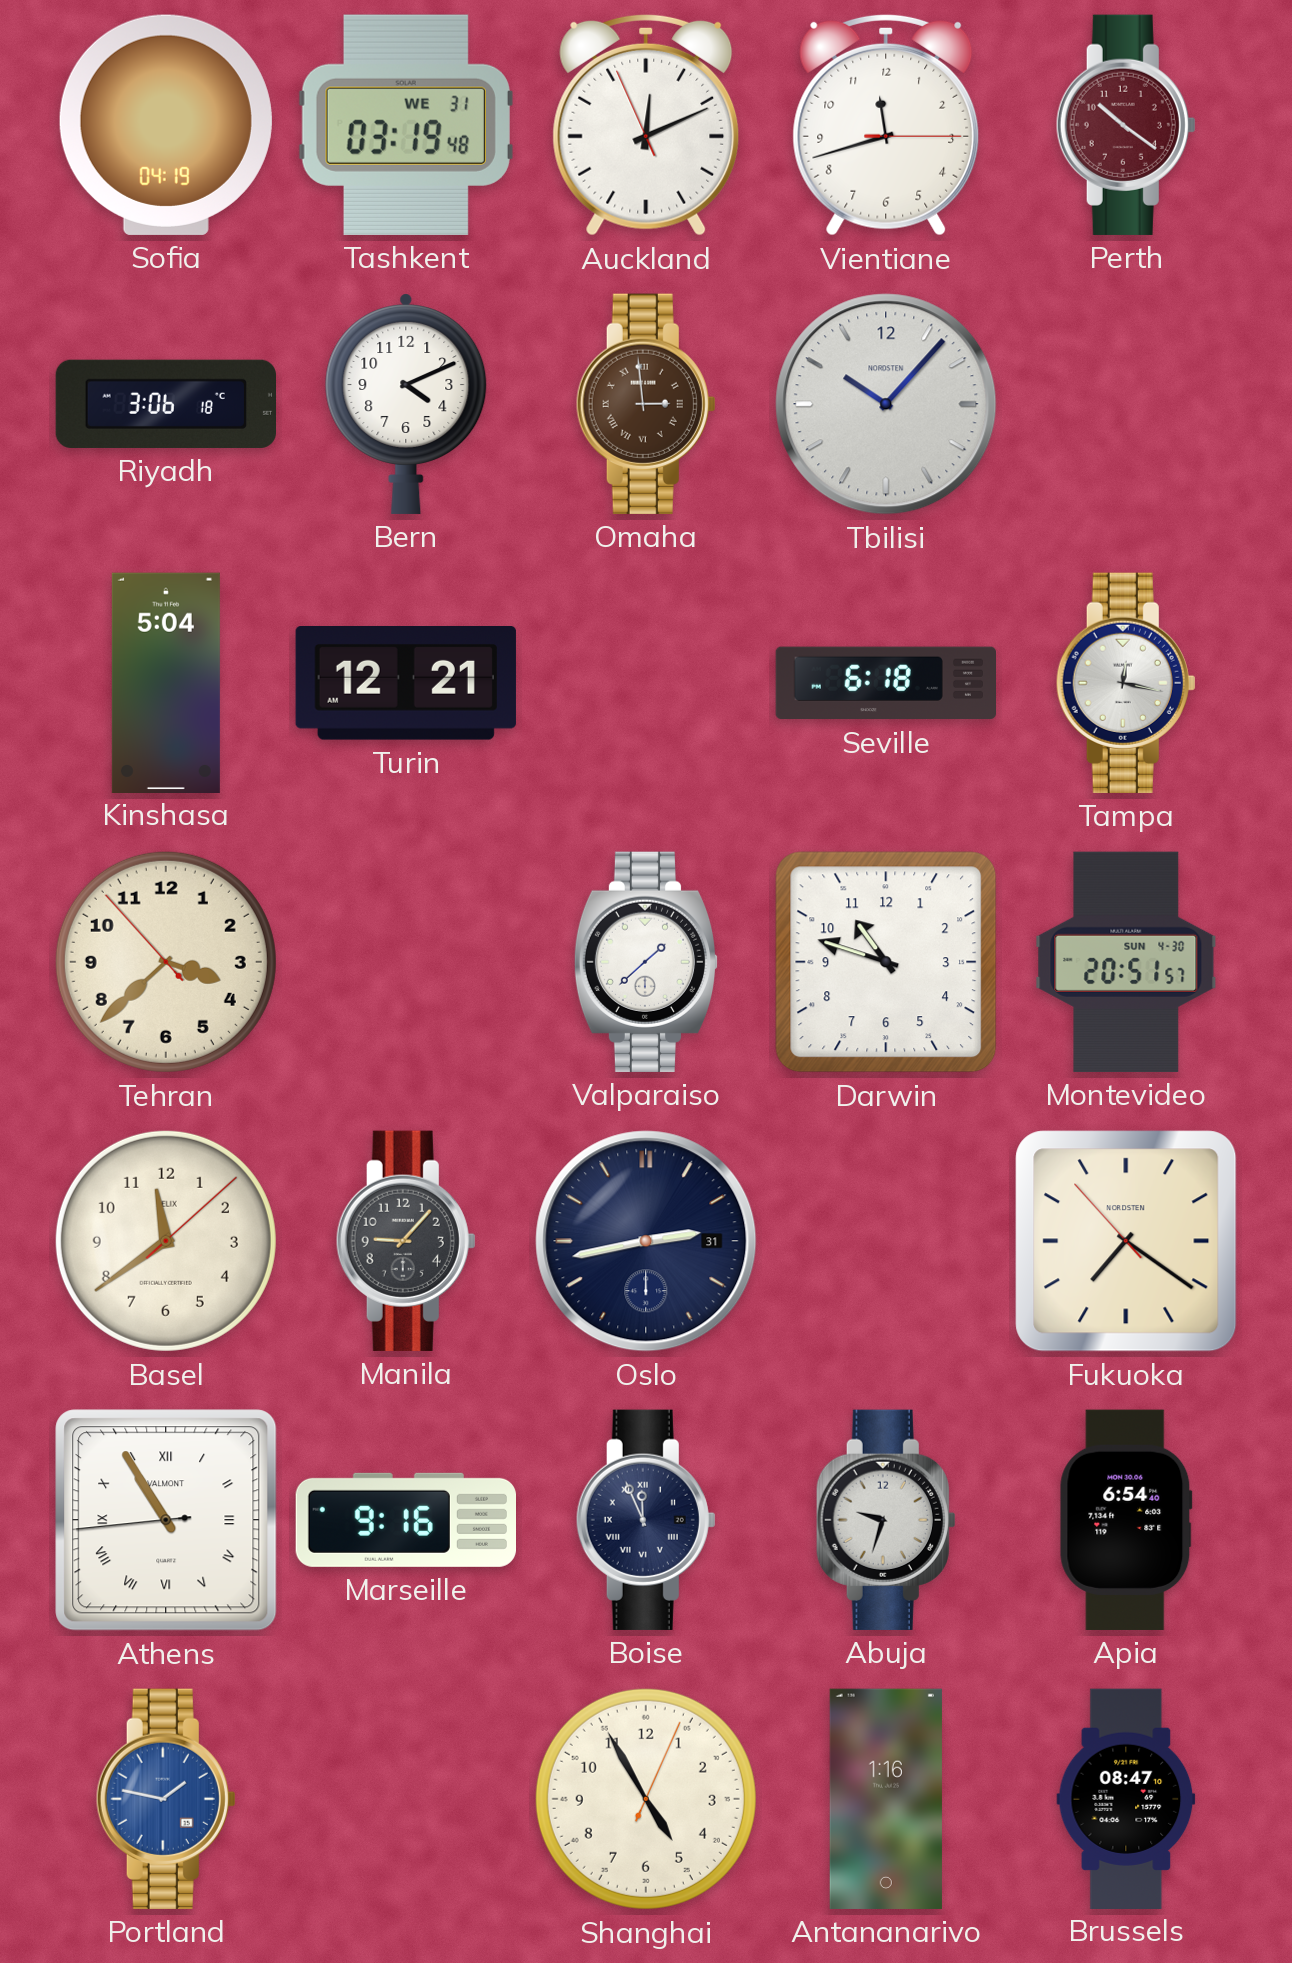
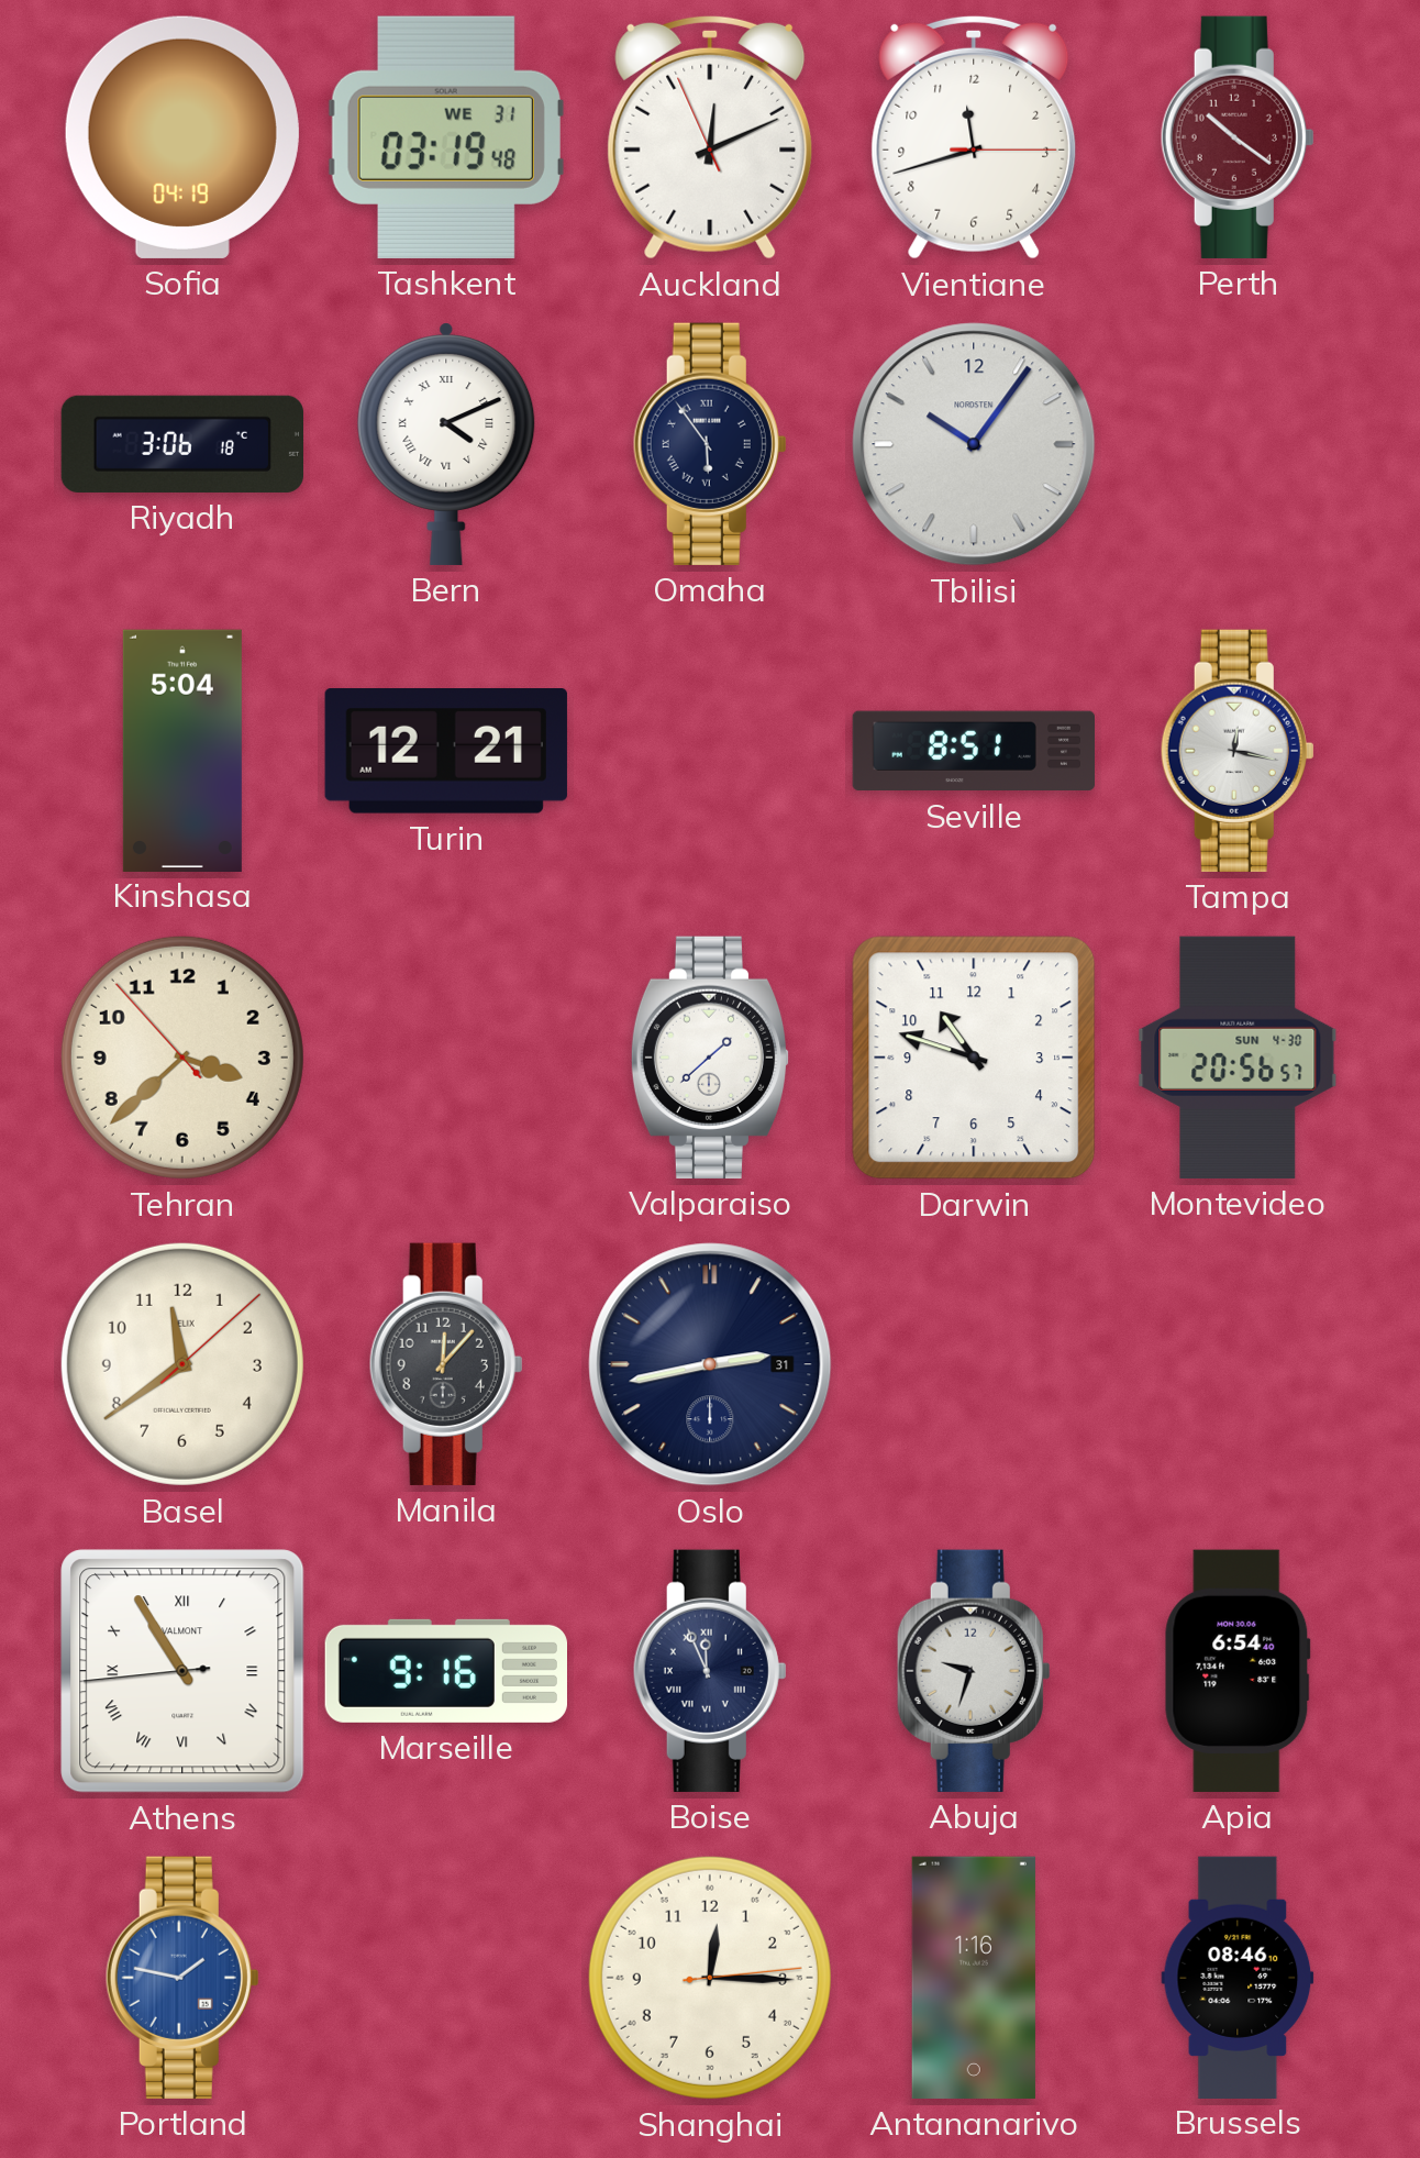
Bern numerals: Arabic -> Roman (446, 444)
Omaha: 2:59 -> 5:54 (710, 444)
Omaha dial: brown -> navy (710, 444)
Tbilisi: 10:07 -> 10:06 (974, 444)
Seville: 6:18 -> 8:51 (973, 751)
Montevideo: 20:51 -> 20:56 (1238, 1058)
Manila: 9:07 -> 12:07 (446, 1364)
Fukuoka: 7:20 -> none (1126, 1241)
Shanghai: 4:55 -> 12:15 (710, 1978)
Brussels: 08:47 -> 08:46 (1238, 1977)
